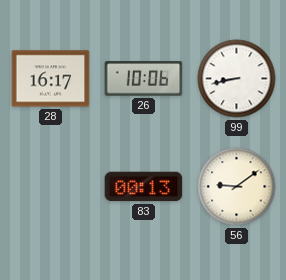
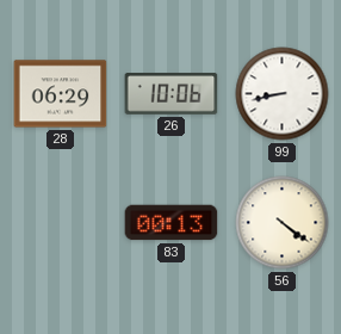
28: 16:17 -> 06:29 (61, 94)
56: 9:09 -> 4:21 (283, 223)
